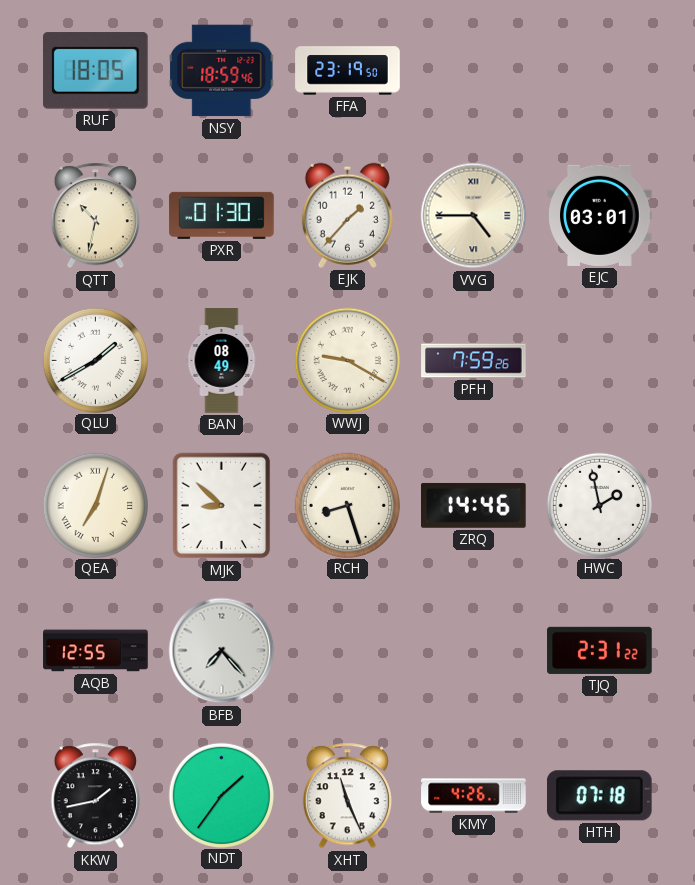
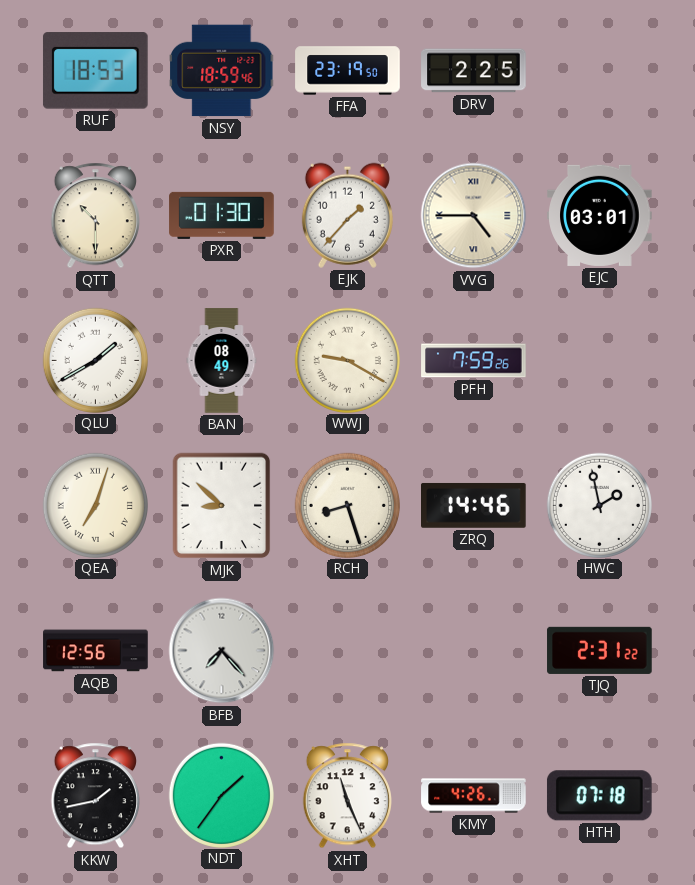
RUF: 18:05 -> 18:53 (96, 71)
DRV: none -> 2:25 (474, 71)
QTT: 10:32 -> 10:30 (95, 216)
AQB: 12:55 -> 12:56 (96, 651)
